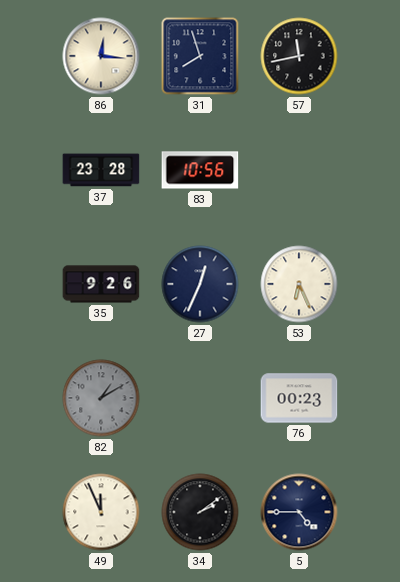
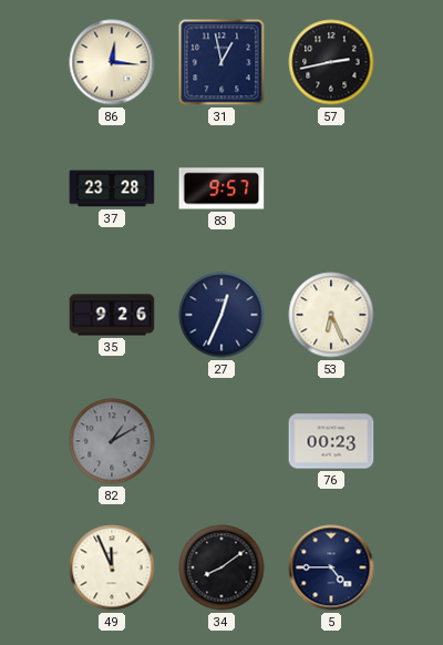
31: 7:57 -> 12:58 (221, 62)
57: 11:43 -> 2:43 (331, 62)
83: 10:56 -> 9:57 (221, 188)
34: 2:09 -> 8:09 (221, 567)
